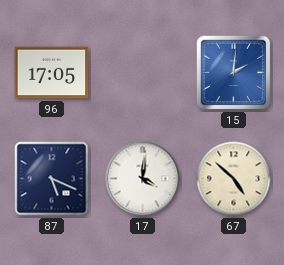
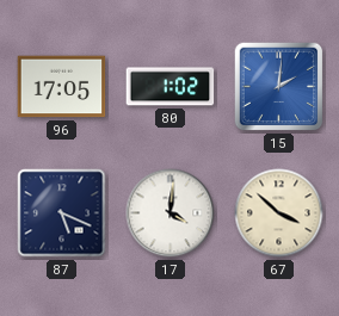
80: none -> 1:02 (171, 87)
67: 4:52 -> 3:52 (279, 213)
